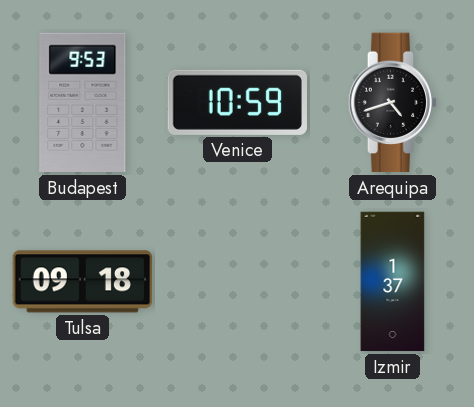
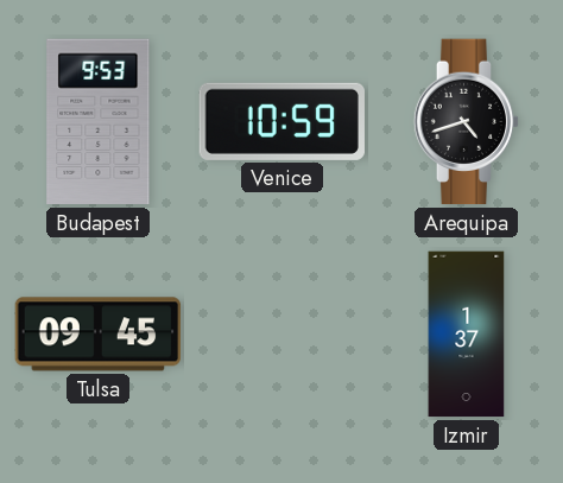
Tulsa: 09:18 -> 09:45 (99, 335)
